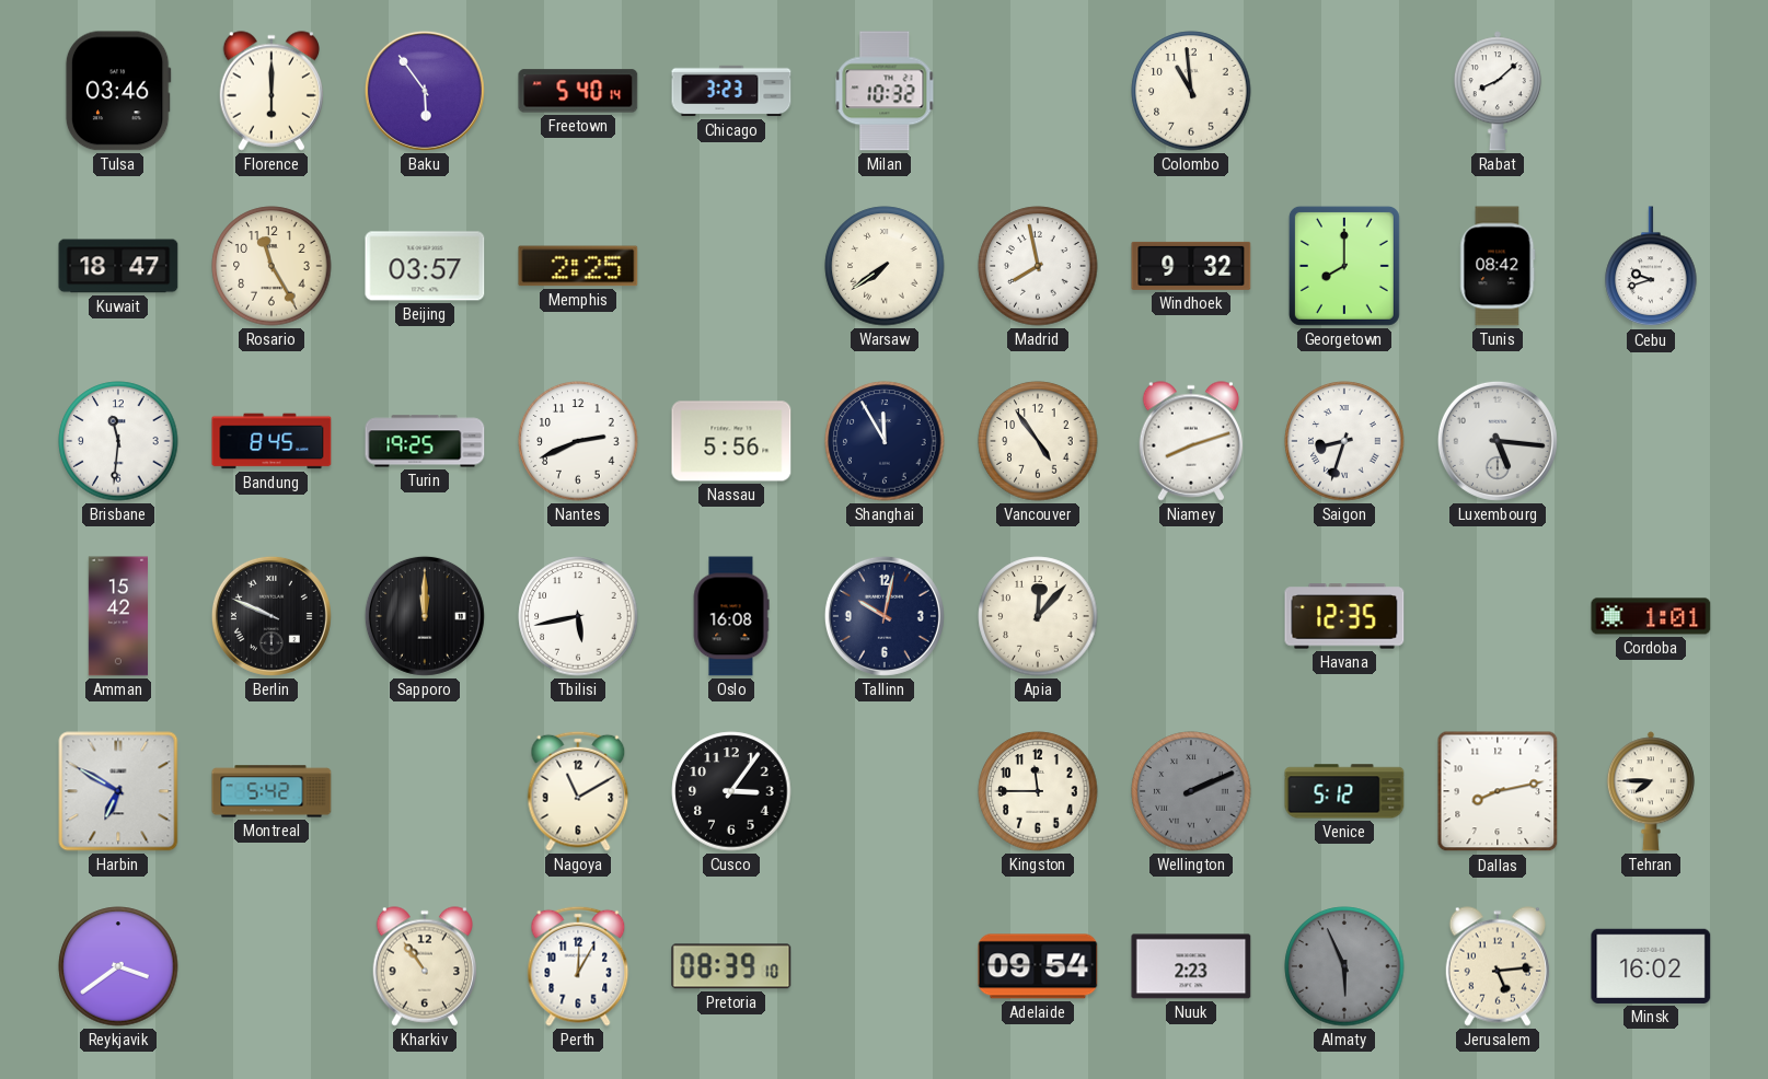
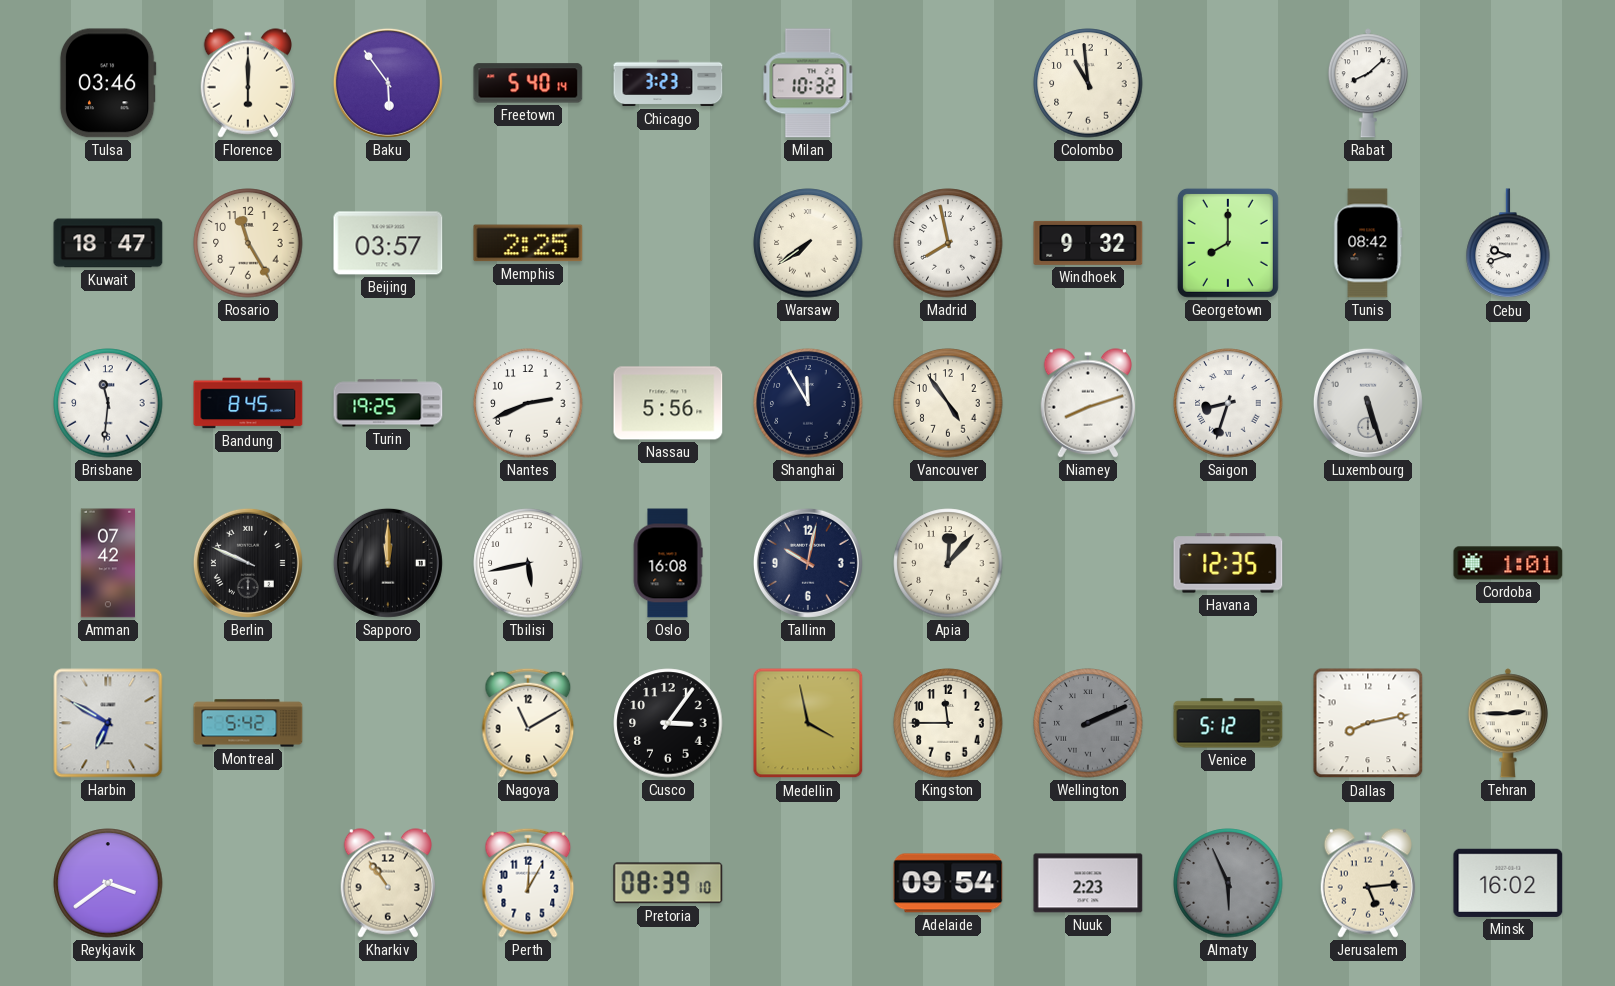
Luxembourg: 5:16 -> 5:27 (1368, 403)
Amman: 15:42 -> 07:42 (107, 563)
Medellin: none -> 3:58 (808, 723)
Tehran: 7:45 -> 2:45 (1508, 723)
